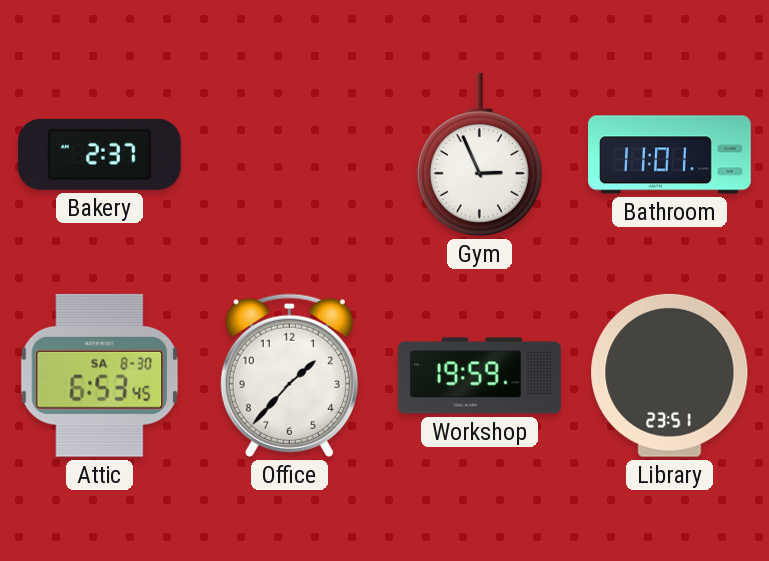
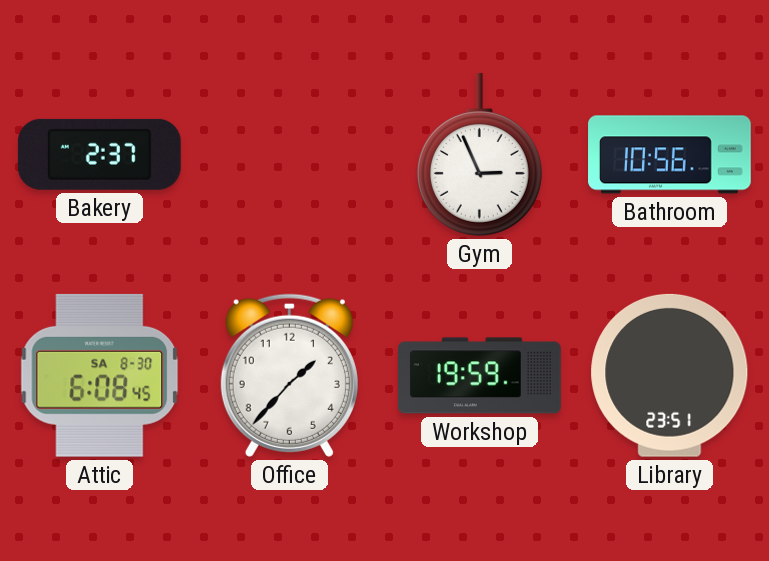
Bathroom: 11:01 -> 10:56 (670, 155)
Attic: 6:53 -> 6:08 (100, 375)
